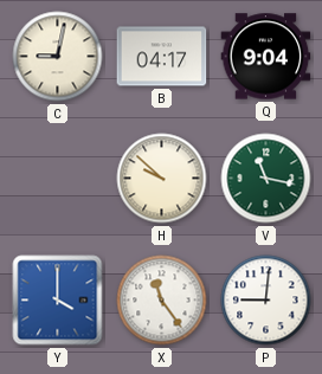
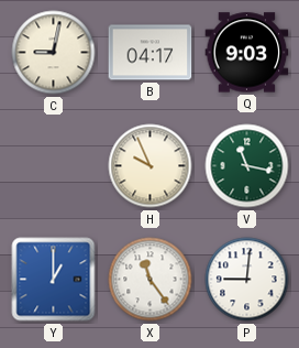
Q: 9:04 -> 9:03 (247, 53)
H: 9:52 -> 9:56 (151, 166)
Y: 4:00 -> 1:00 (54, 280)
